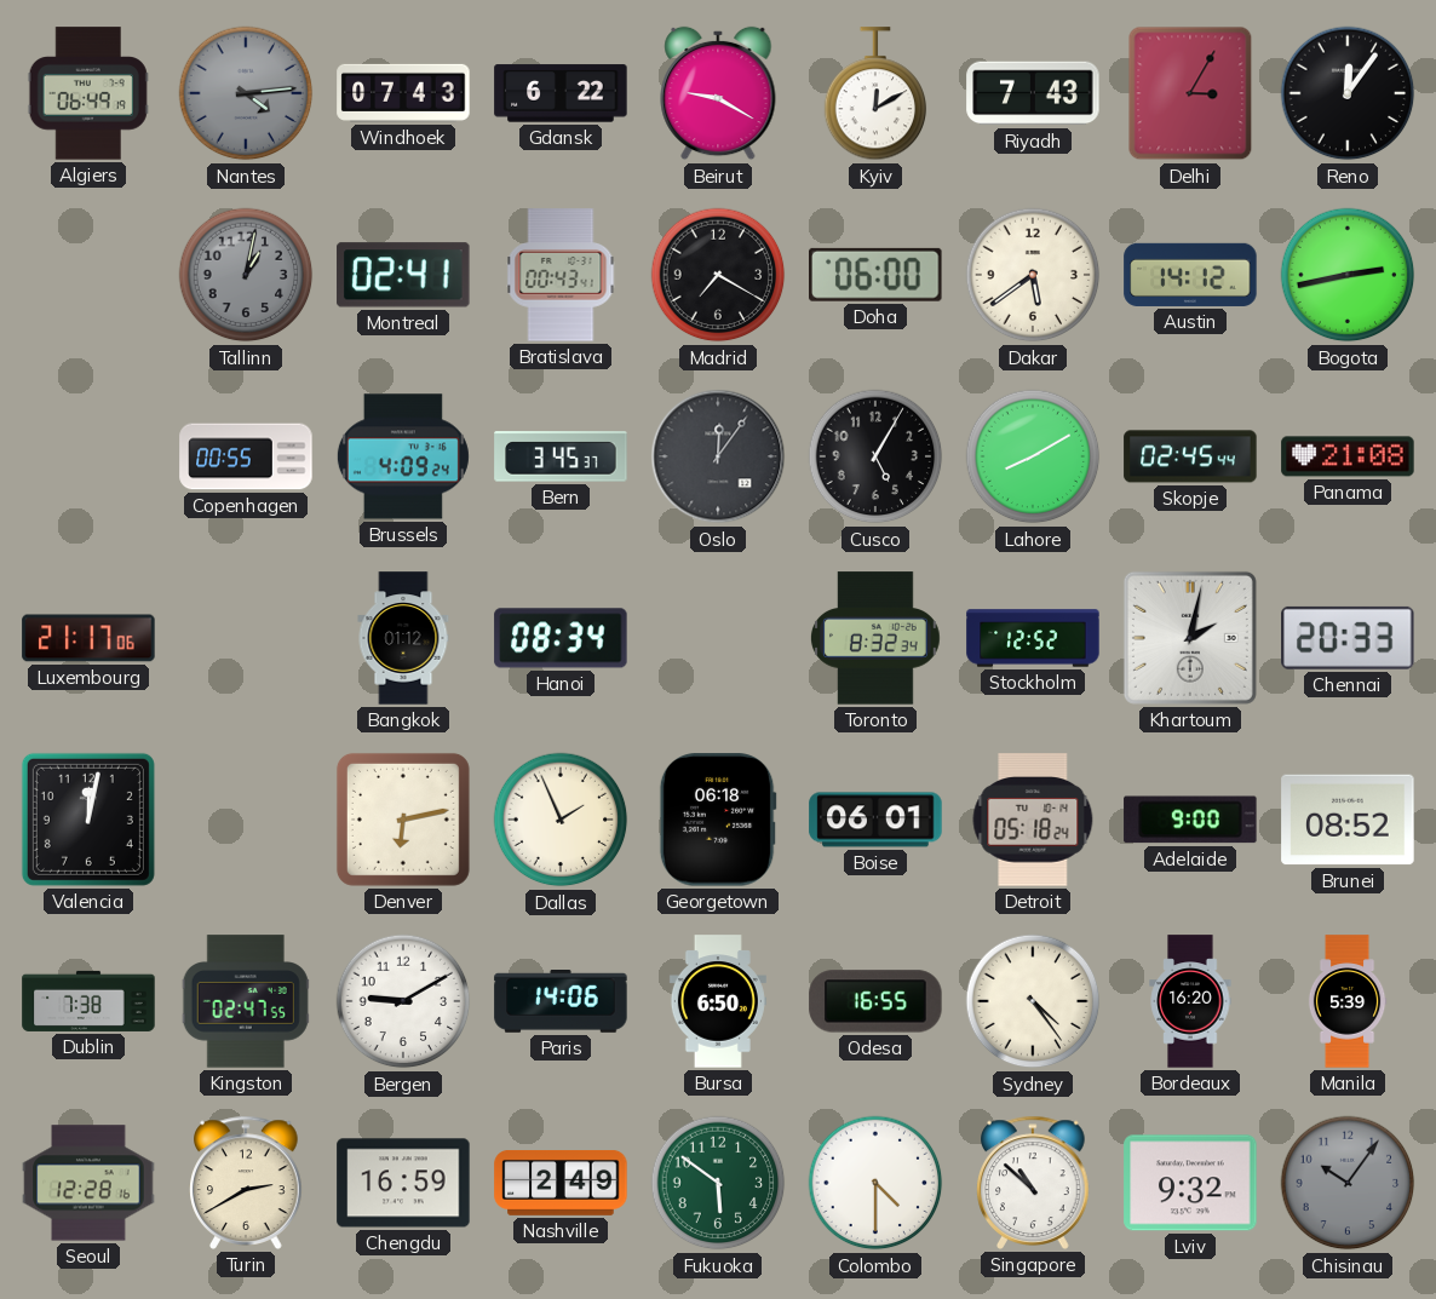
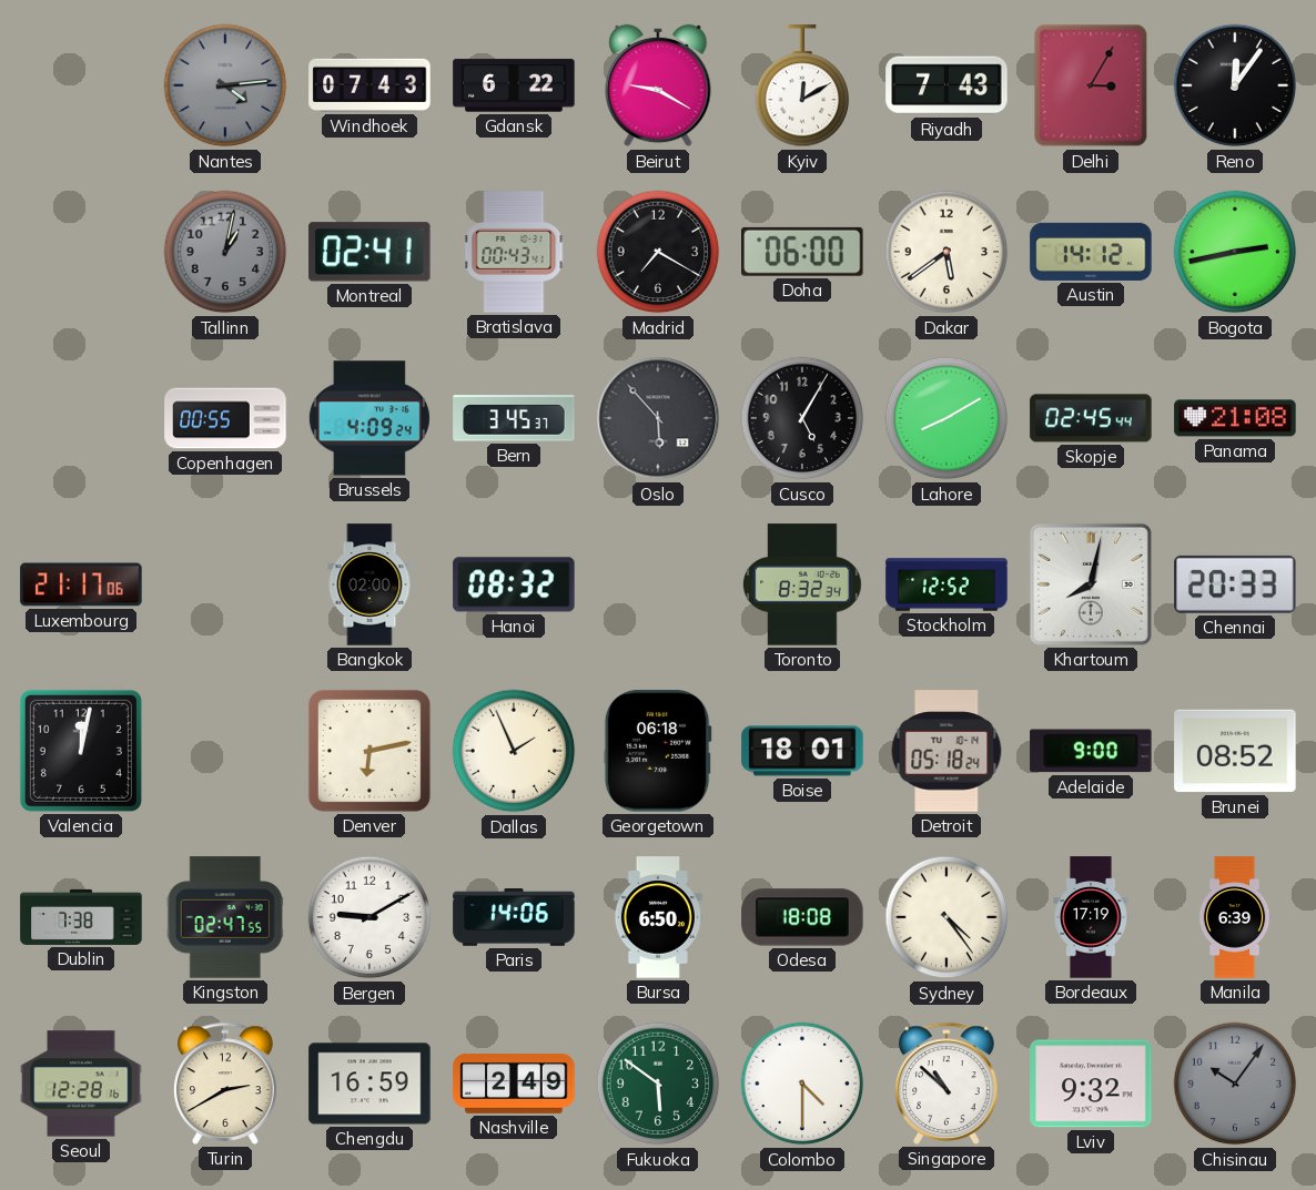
Algiers: 06:49 -> none (88, 93)
Oslo: 12:06 -> 5:53 (658, 418)
Bangkok: 01:12 -> 02:00 (370, 584)
Hanoi: 08:34 -> 08:32 (514, 584)
Khartoum: 2:02 -> 8:02 (1091, 584)
Boise: 06:01 -> 18:01 (802, 751)
Odesa: 16:55 -> 18:08 (802, 917)
Bordeaux: 16:20 -> 17:19 (1091, 917)
Manila: 5:39 -> 6:39 (1235, 917)
